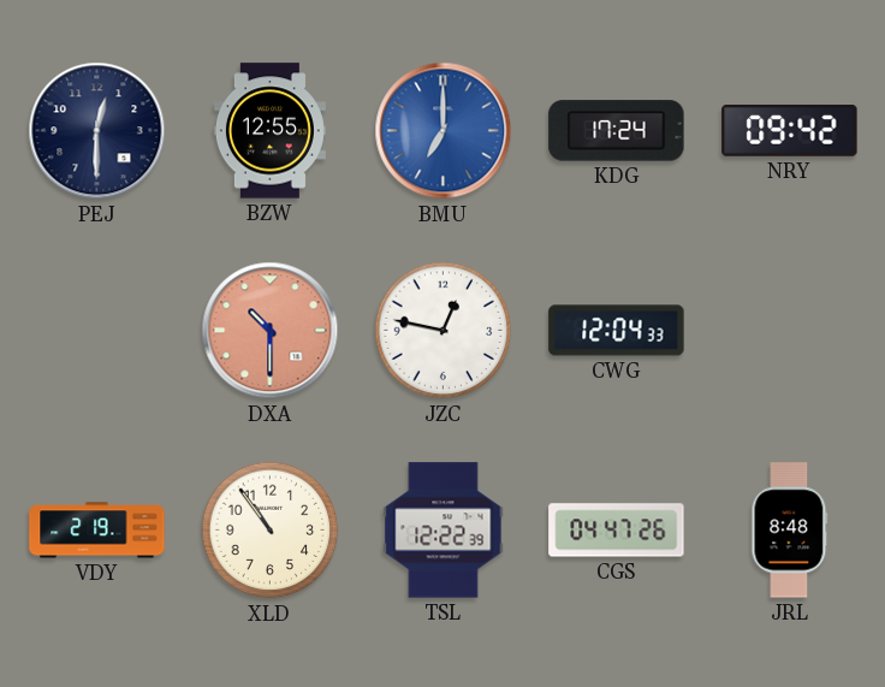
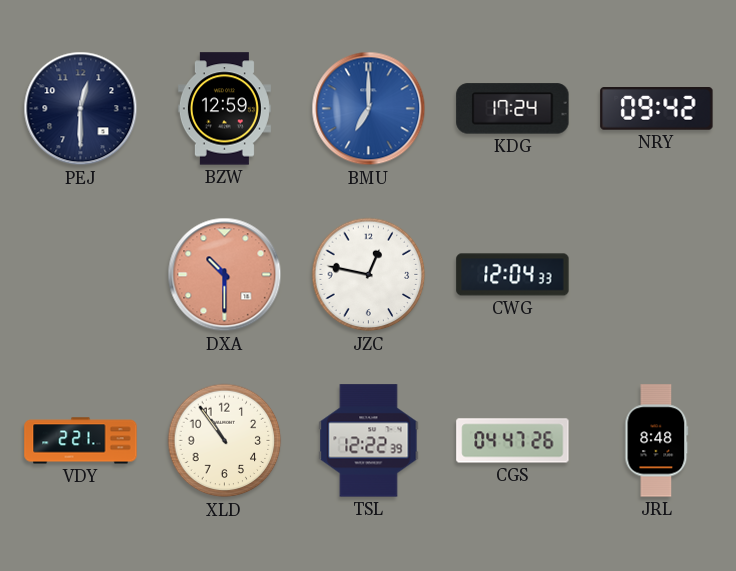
BZW: 12:55 -> 12:59 (224, 109)
VDY: 2:19 -> 2:21 (81, 441)
